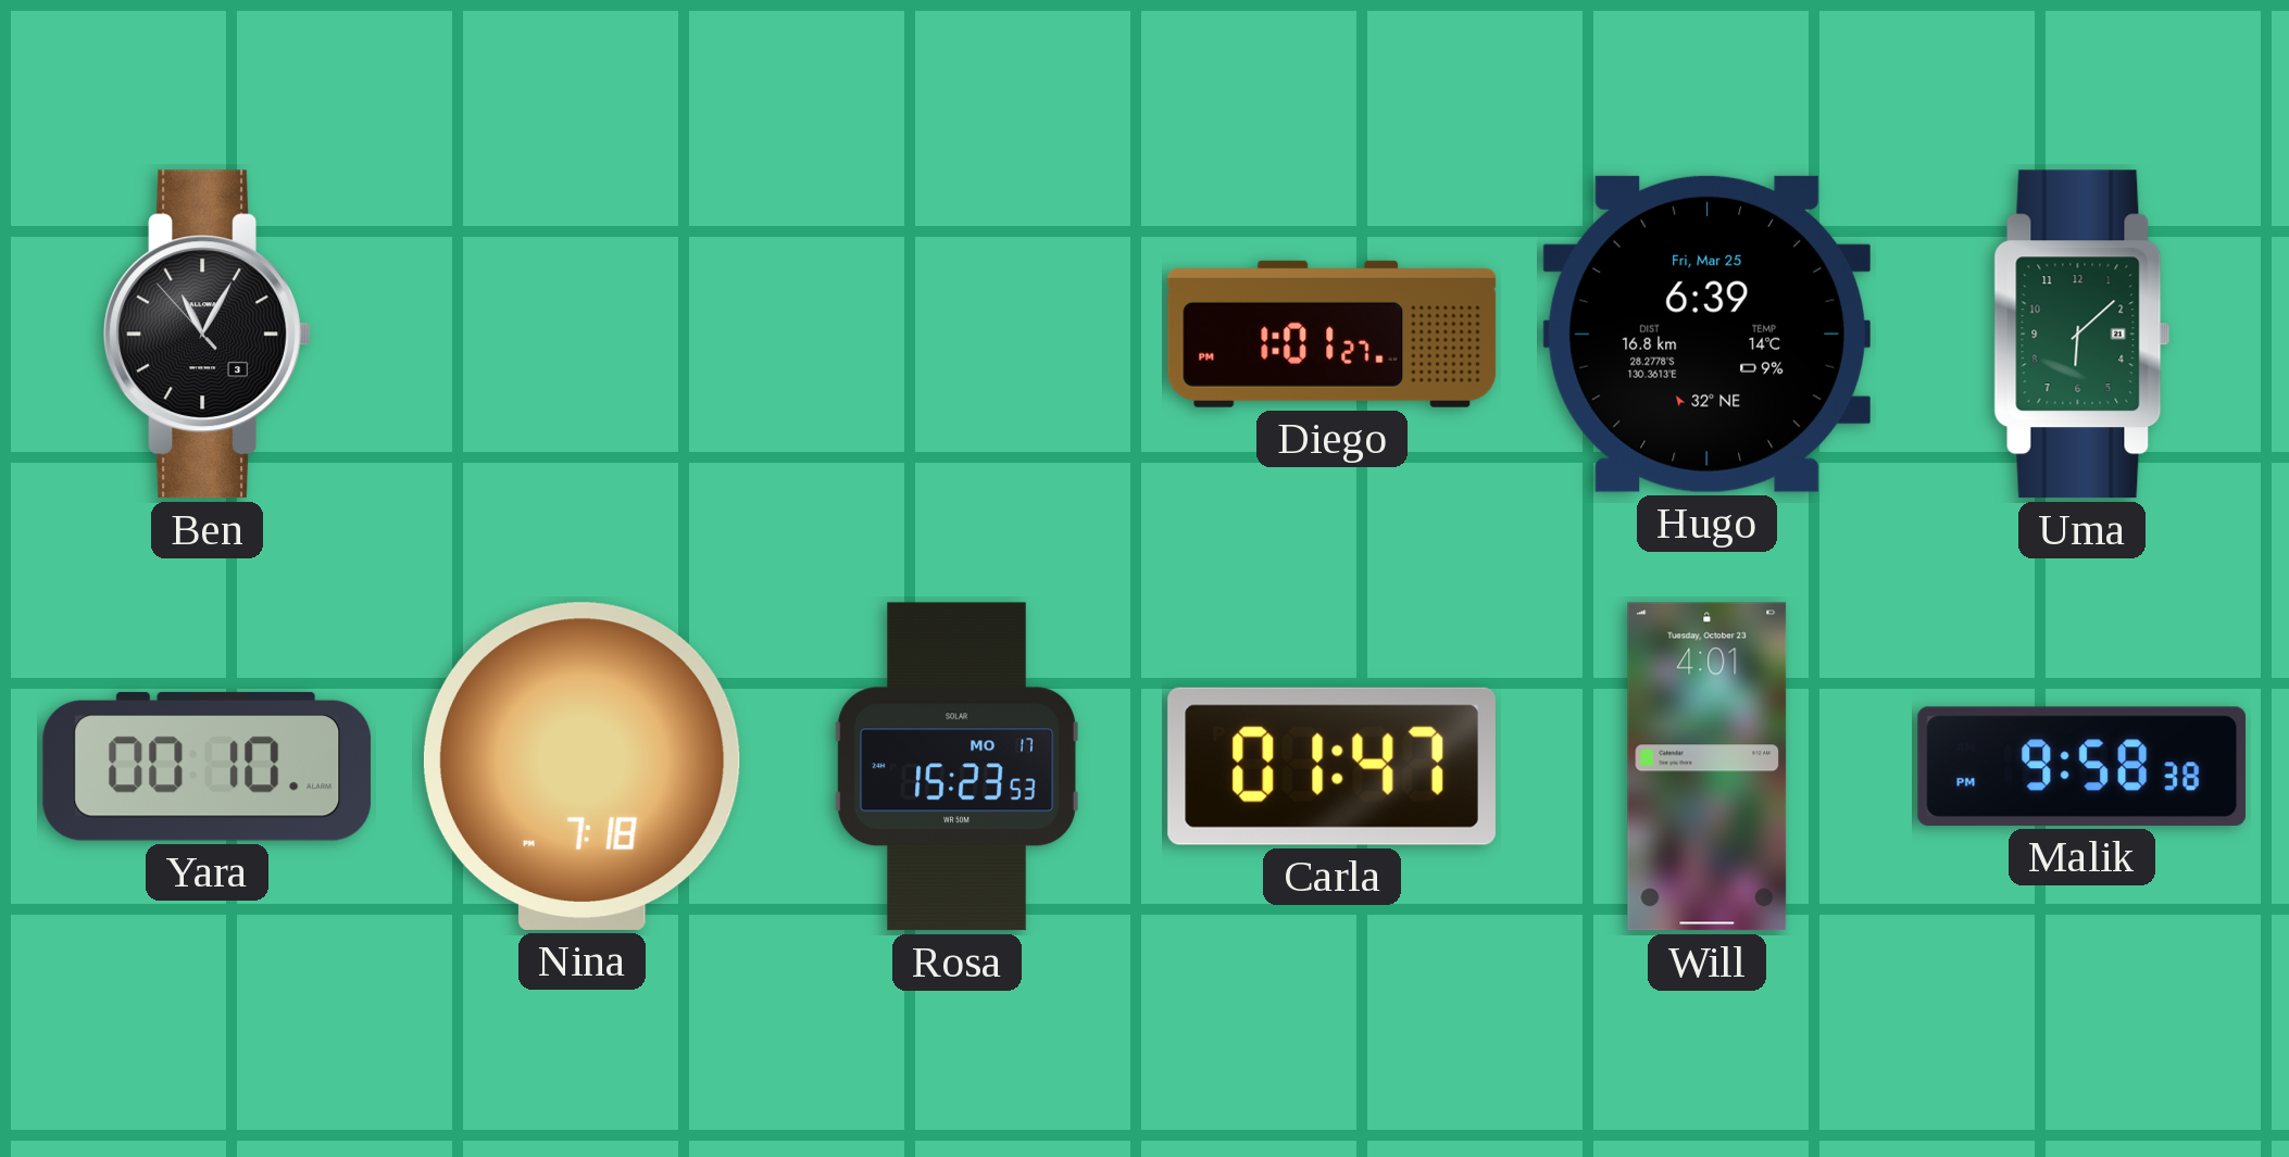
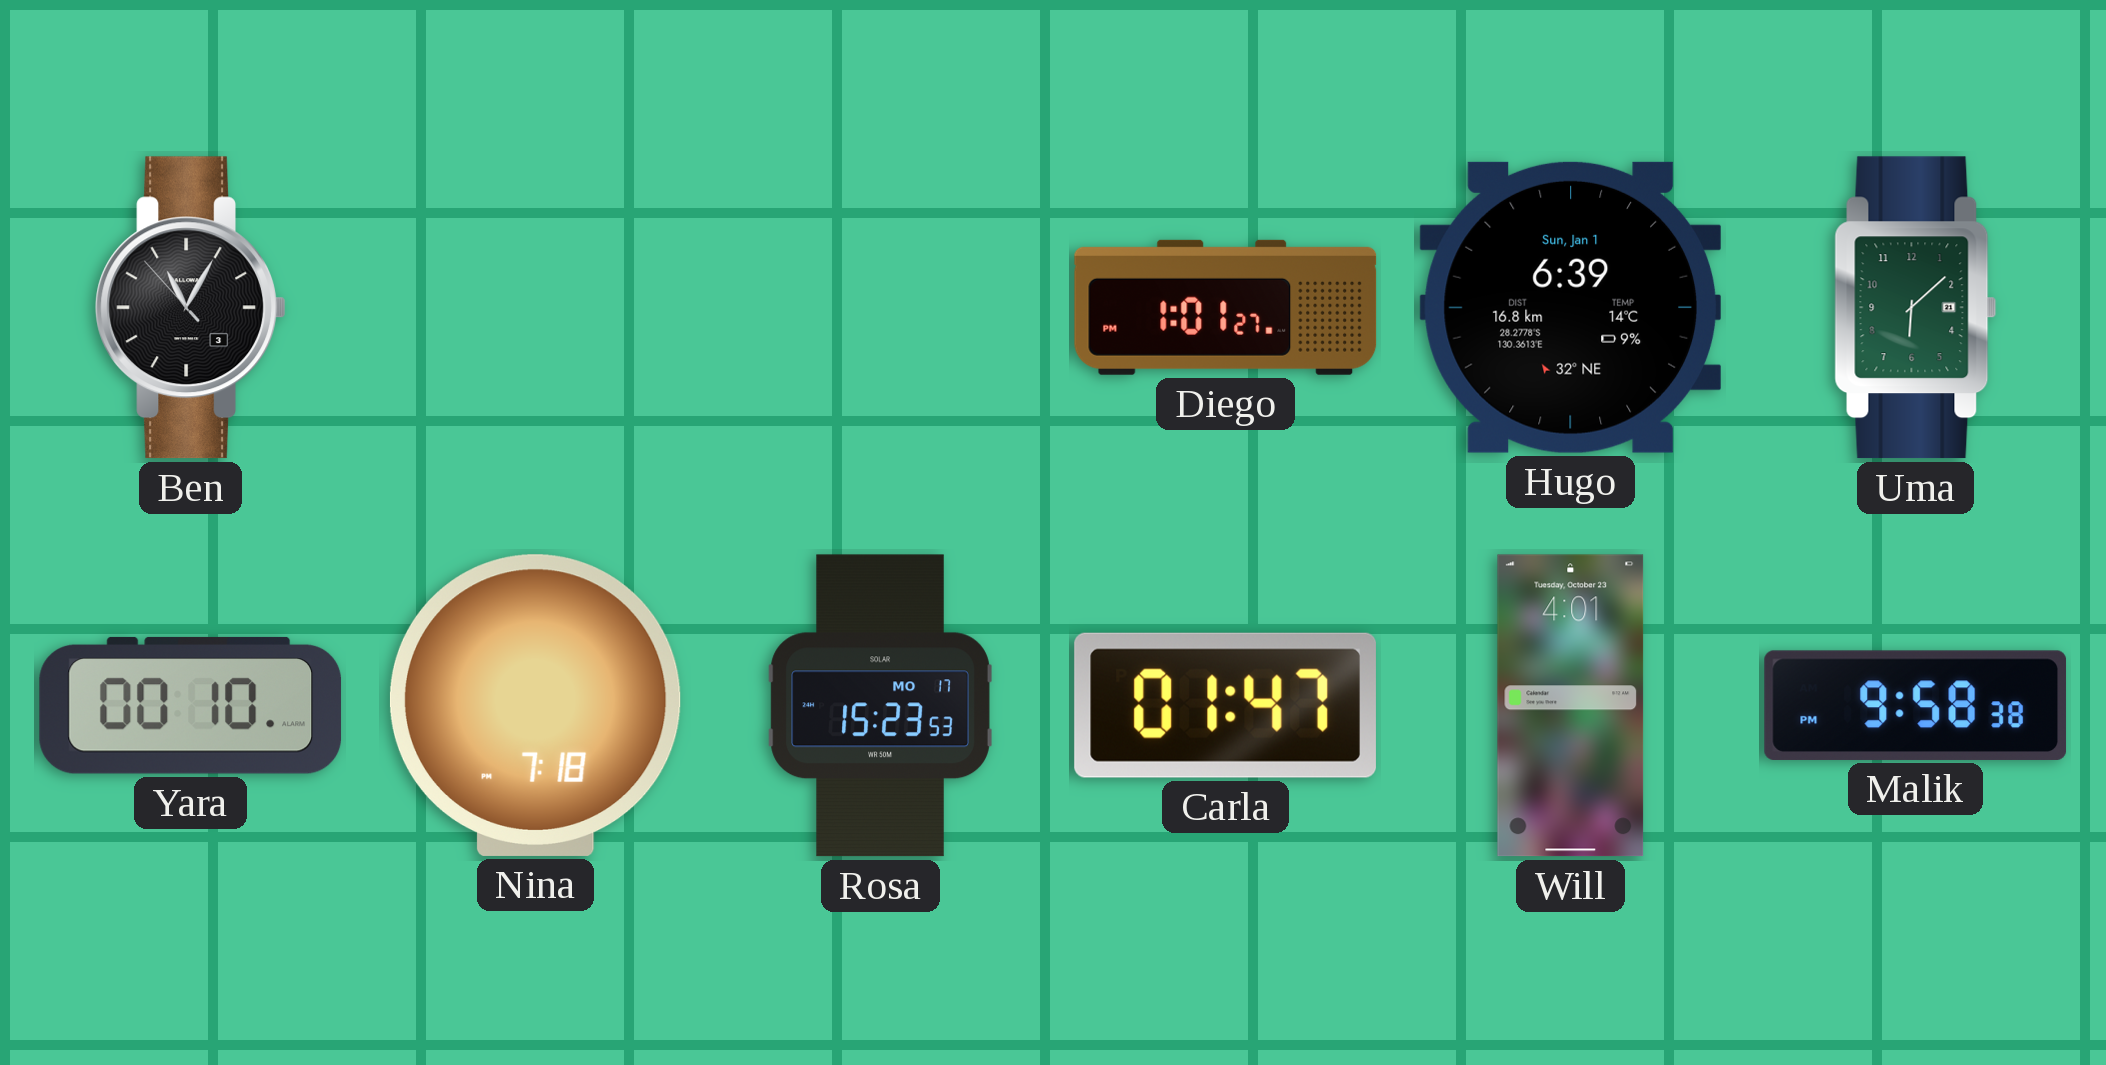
Hugo date: Fri, Mar 25 -> Sun, Jan 1 (1570, 307)
